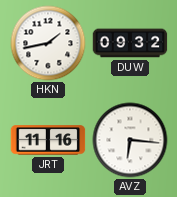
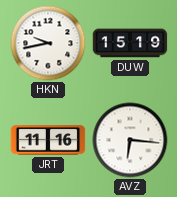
HKN: 1:43 -> 9:43 (48, 43)
DUW: 09:32 -> 15:19 (130, 43)
